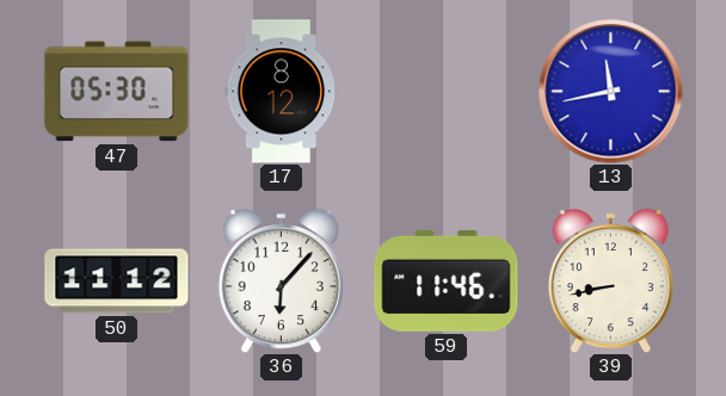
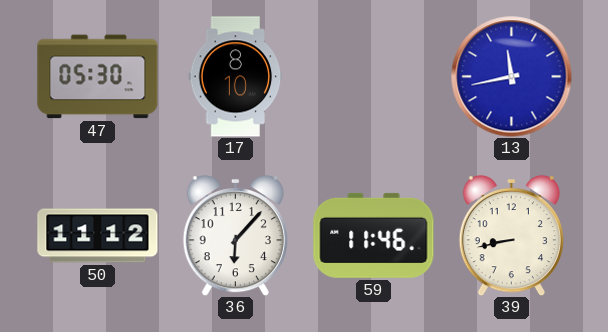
17: 8:12 -> 8:10 (236, 77)
